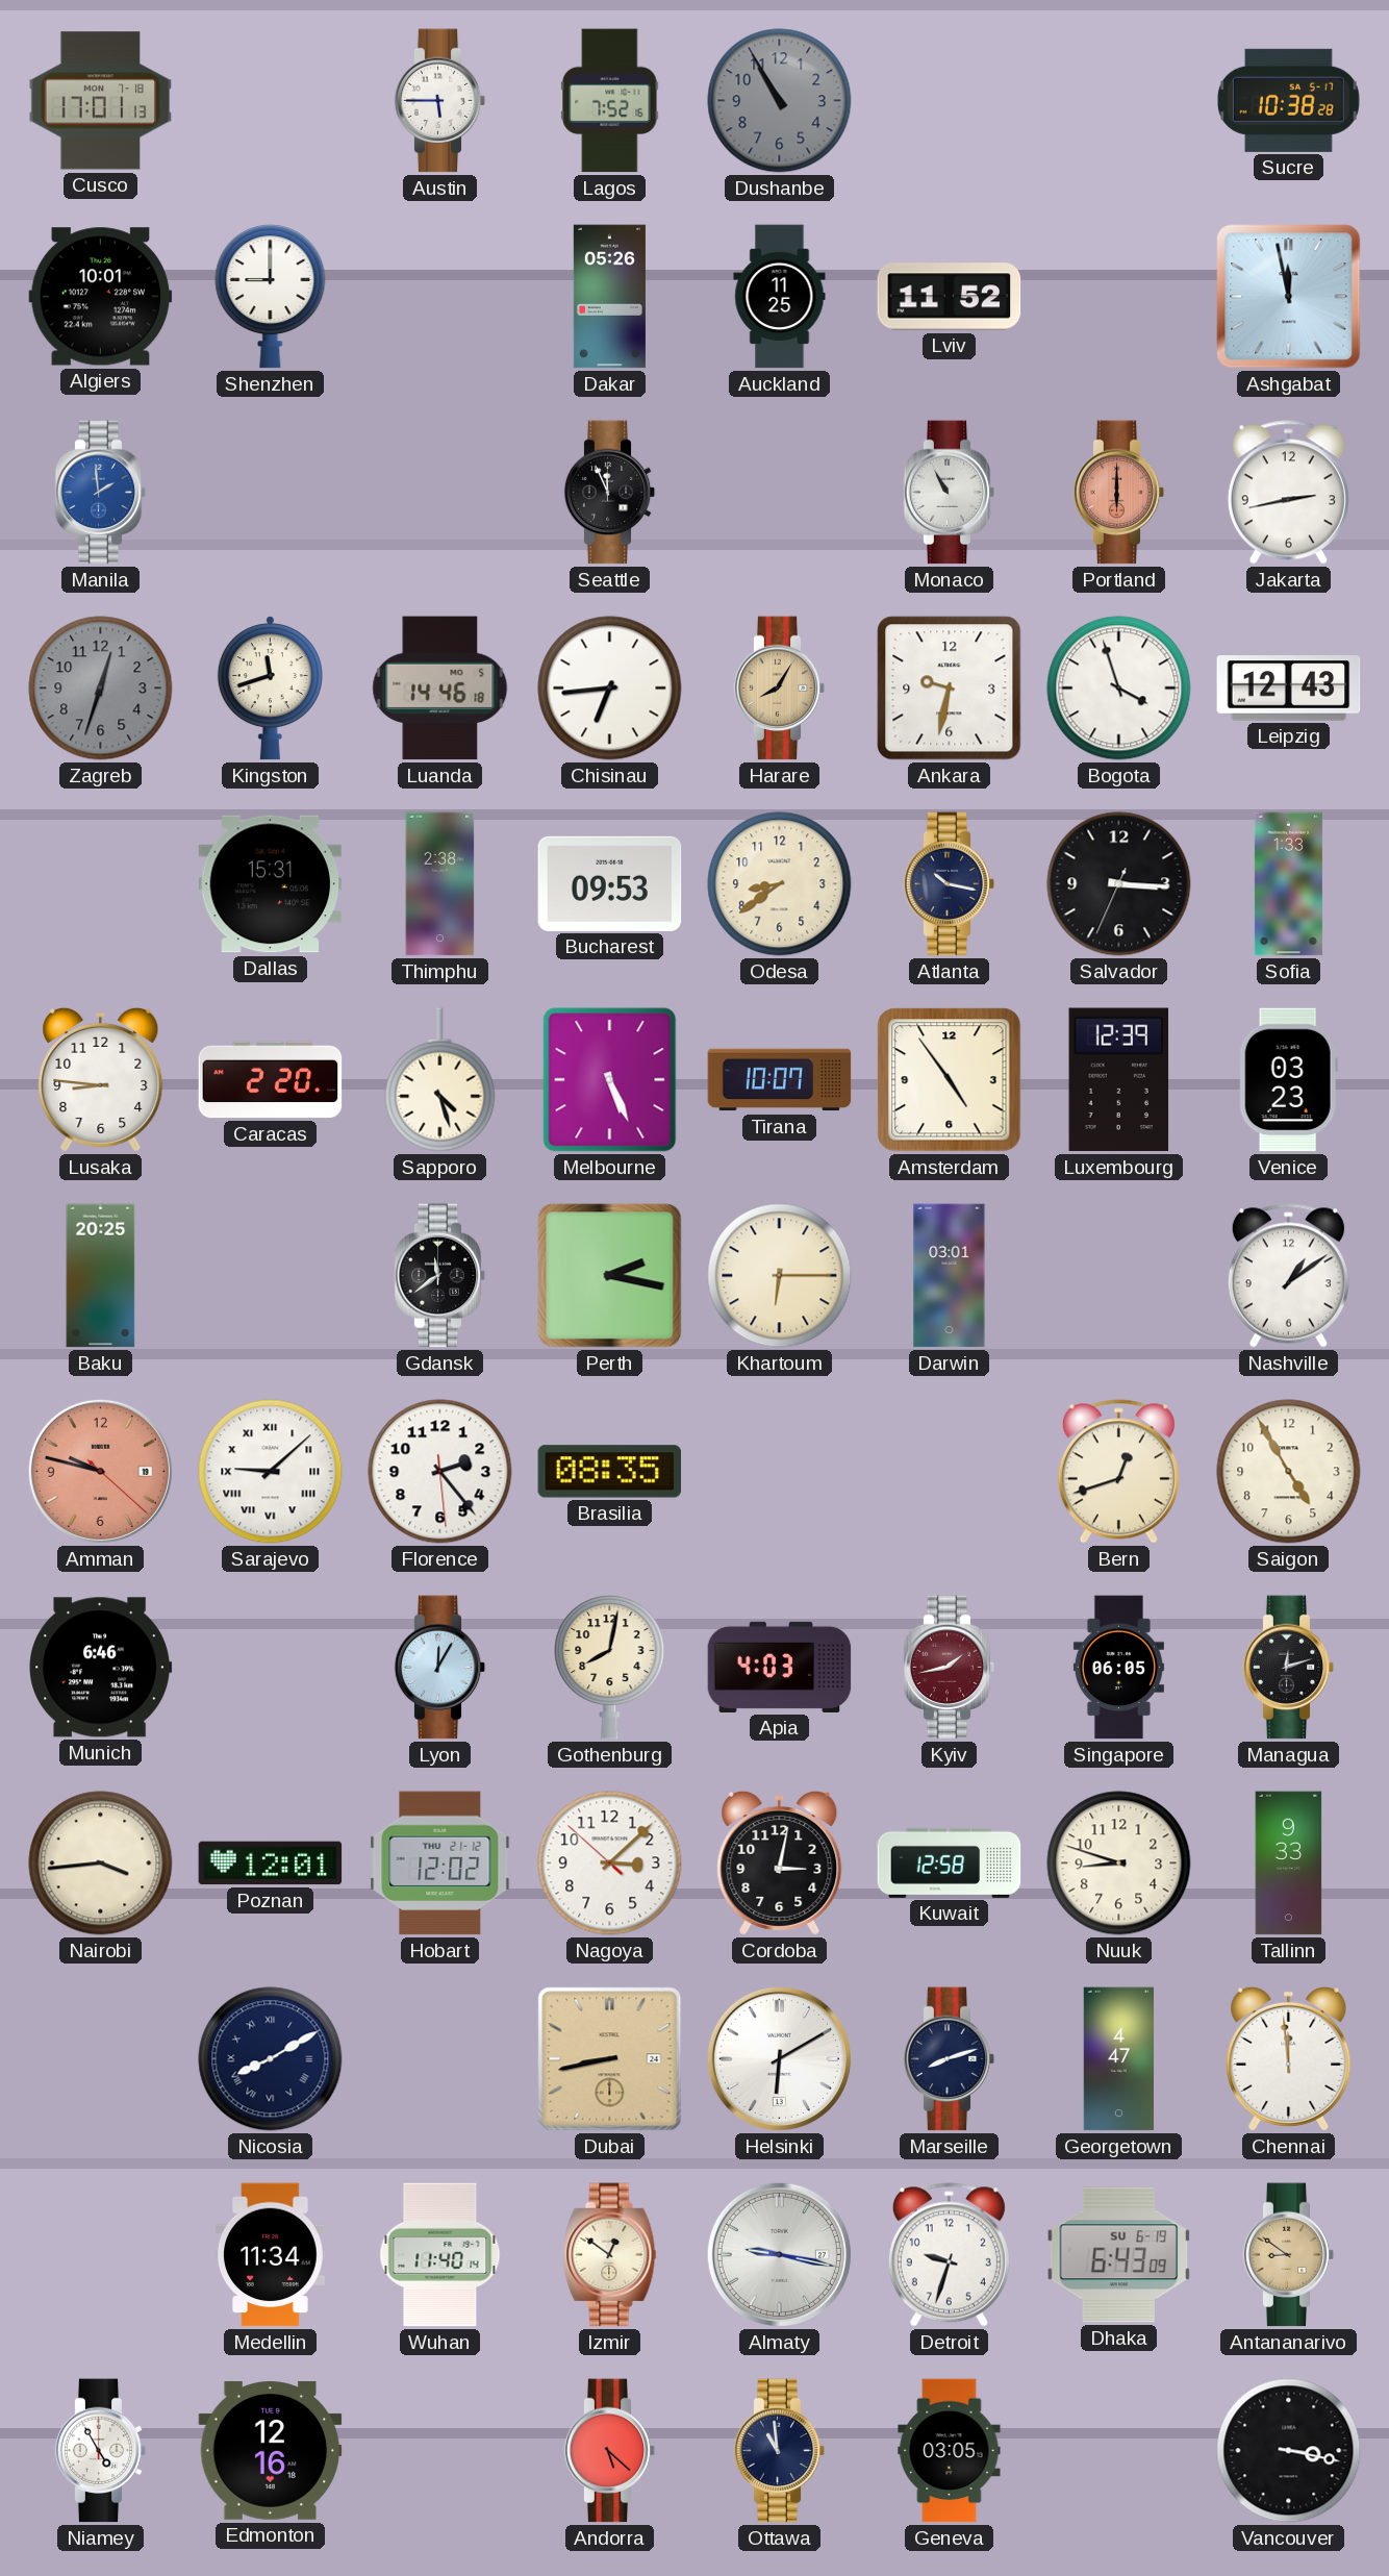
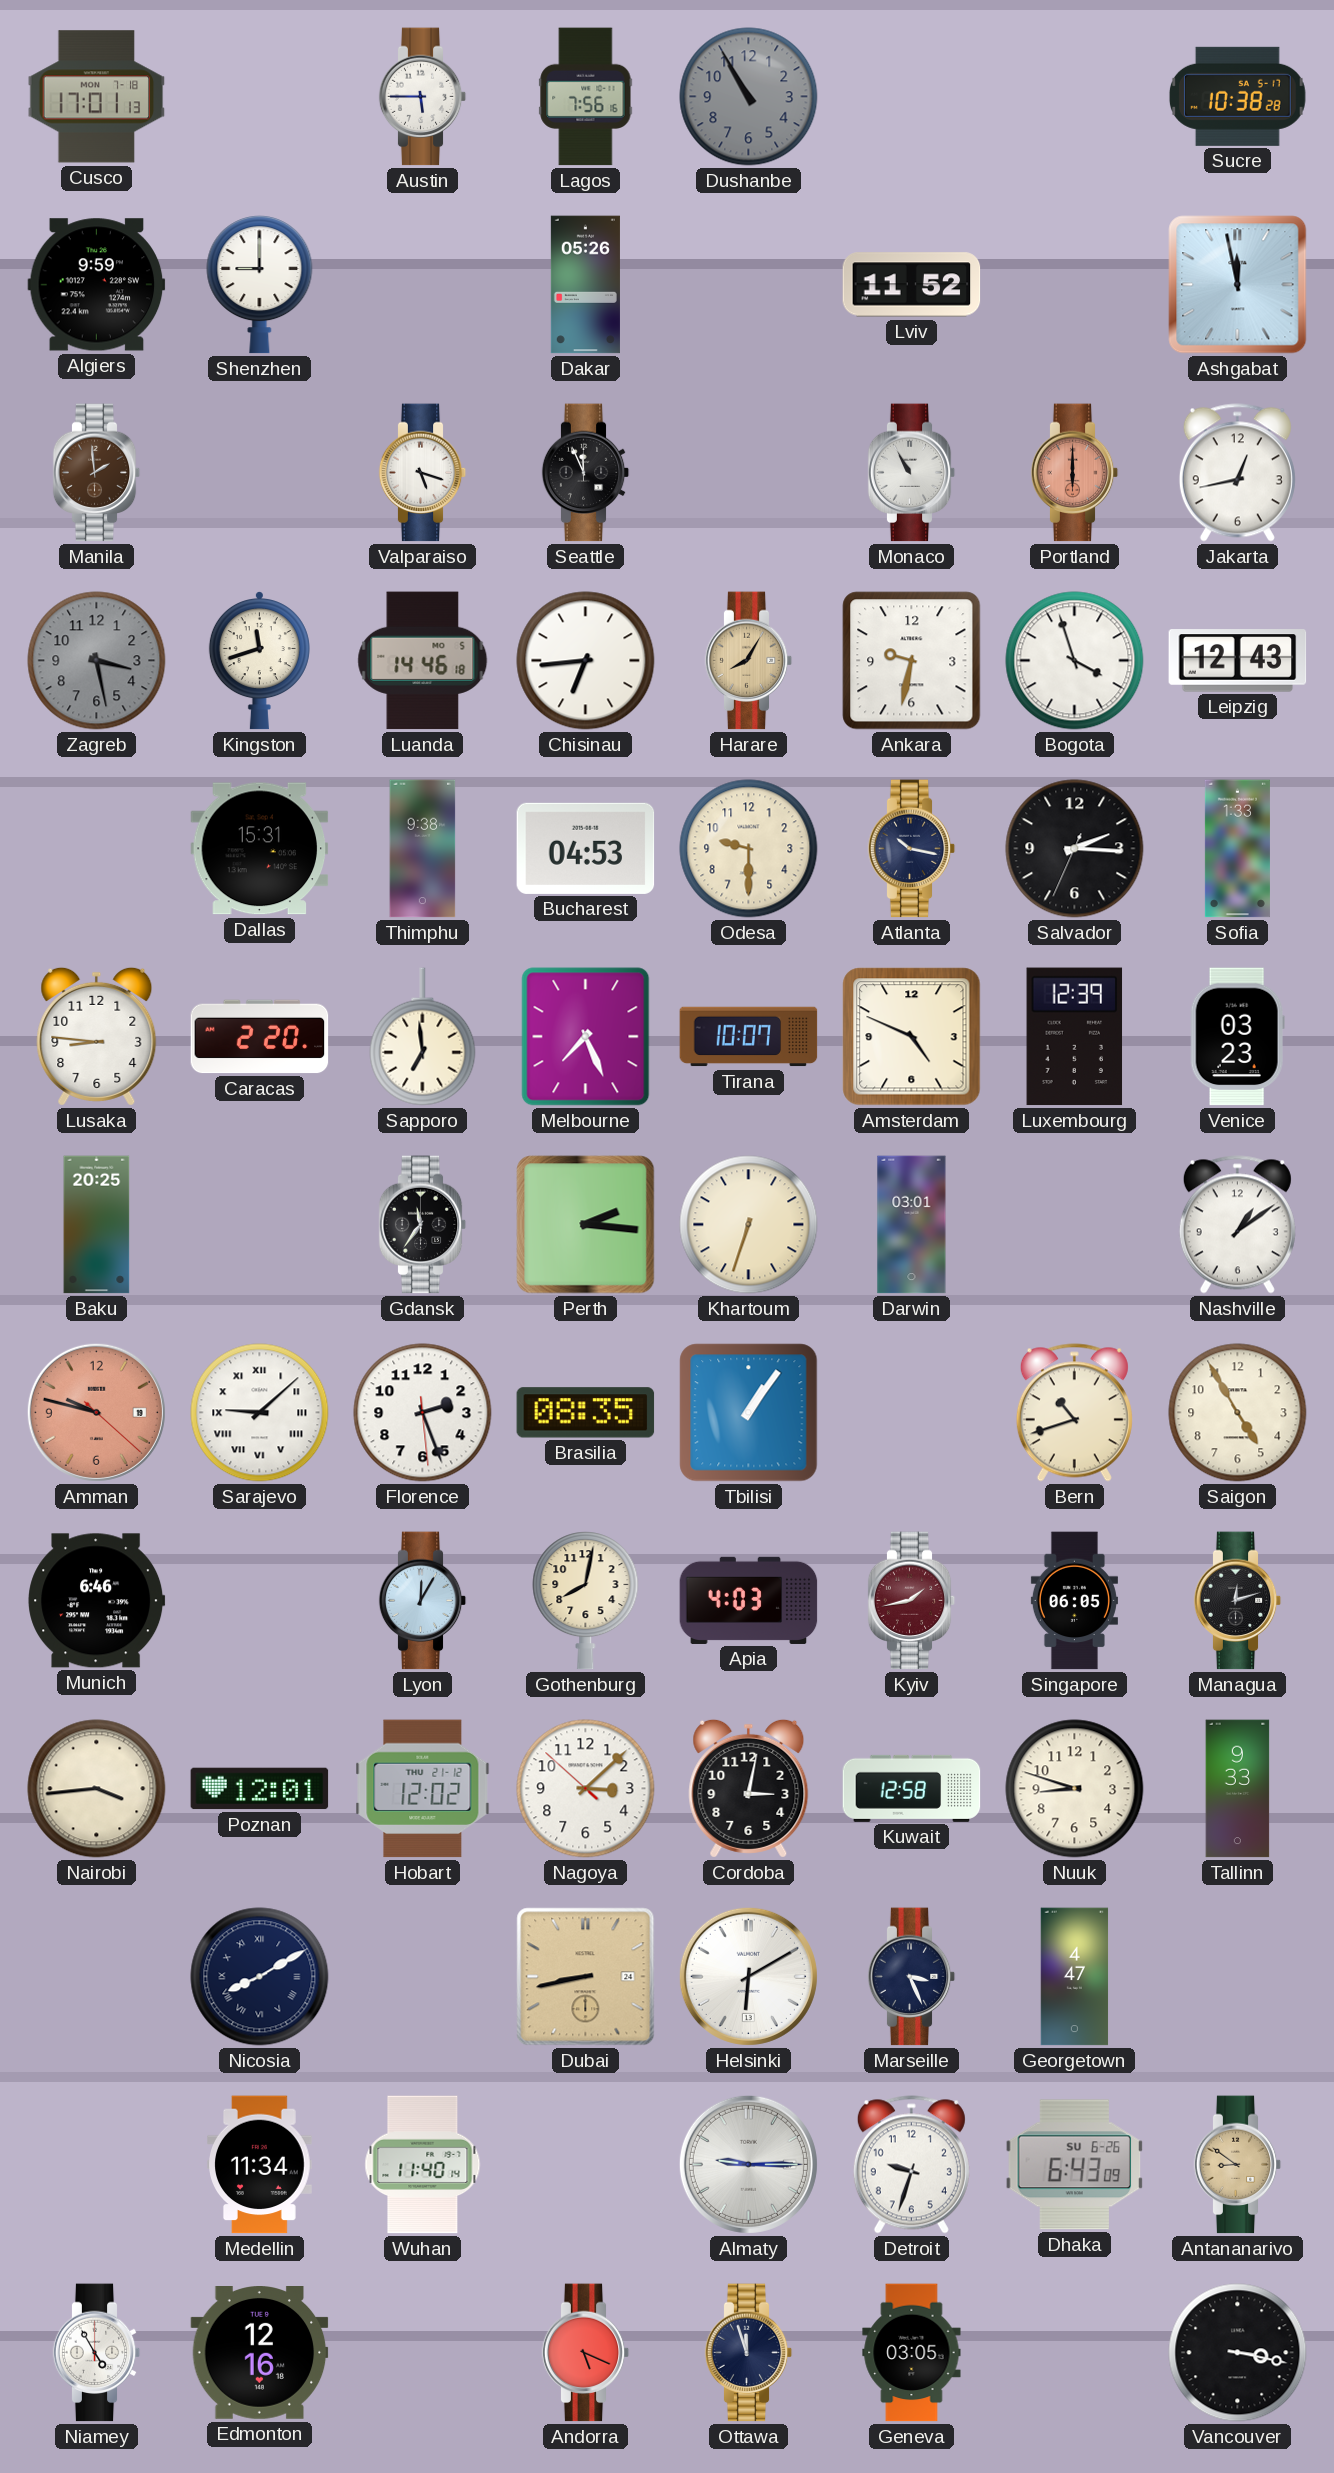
Lagos: 7:52 -> 7:56 (586, 97)
Algiers: 10:01 -> 9:59 (97, 285)
Auckland: 11:25 -> none (780, 297)
Manila dial: blue -> brown (97, 473)
Valparaiso: none -> 5:18 (423, 473)
Jakarta: 2:43 -> 12:43 (1237, 473)
Zagreb: 12:33 -> 3:28 (97, 661)
Thimphu: 2:38 -> 9:38 (423, 849)
Bucharest: 09:53 -> 04:53 (586, 848)
Odesa: 8:39 -> 9:30 (749, 849)
Salvador: 3:15 -> 2:15 (1075, 849)
Sapporo: 4:27 -> 6:59 (423, 1037)
Melbourne: 5:26 -> 7:26 (586, 1037)
Amsterdam: 4:54 -> 4:49 (912, 1037)
Gdansk: 11:39 -> 11:36 (423, 1225)
Perth: 2:17 -> 2:16 (586, 1225)
Khartoum: 6:15 -> 6:33 (749, 1225)
Florence: 2:23 -> 2:26 (423, 1413)
Tbilisi: none -> 1:06 (749, 1413)
Bern: 12:42 -> 10:42 (1074, 1413)
Marseille: 8:12 -> 3:26 (912, 1977)
Chennai: 11:59 -> none (1289, 2058)
Izmir: 12:51 -> none (610, 2255)
Almaty: 9:17 -> 9:15 (748, 2164)
Dhaka date: SU 6-19 -> SU 6-26 (1075, 2165)
Andorra: 5:22 -> 5:19 (586, 2353)
Ottawa: 10:59 -> 11:57 (749, 2353)
